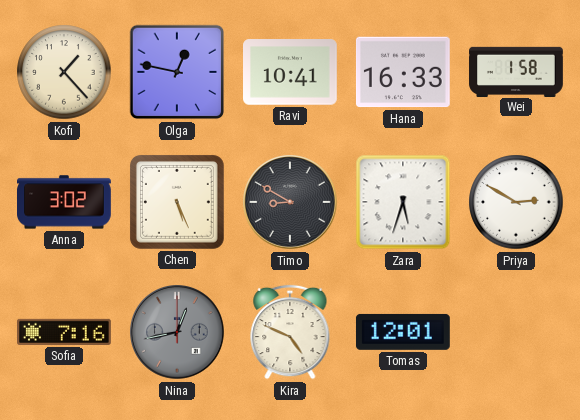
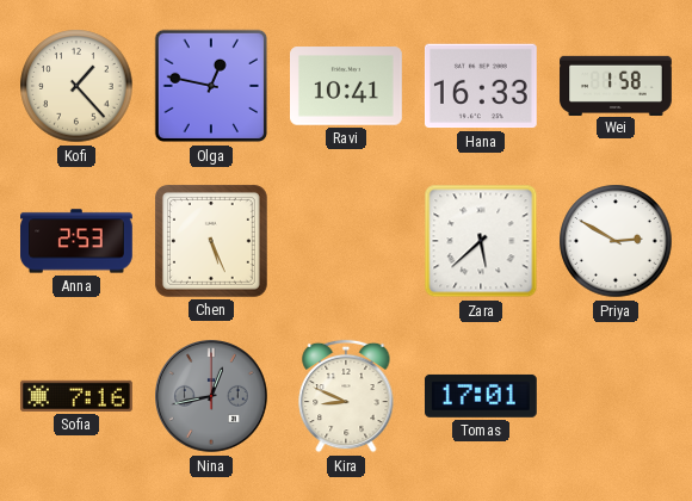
Anna: 3:02 -> 2:53 (78, 241)
Timo: 8:50 -> none (291, 203)
Zara: 5:33 -> 5:38 (481, 241)
Kira: 4:49 -> 8:49 (346, 396)
Tomas: 12:01 -> 17:01 (481, 396)
